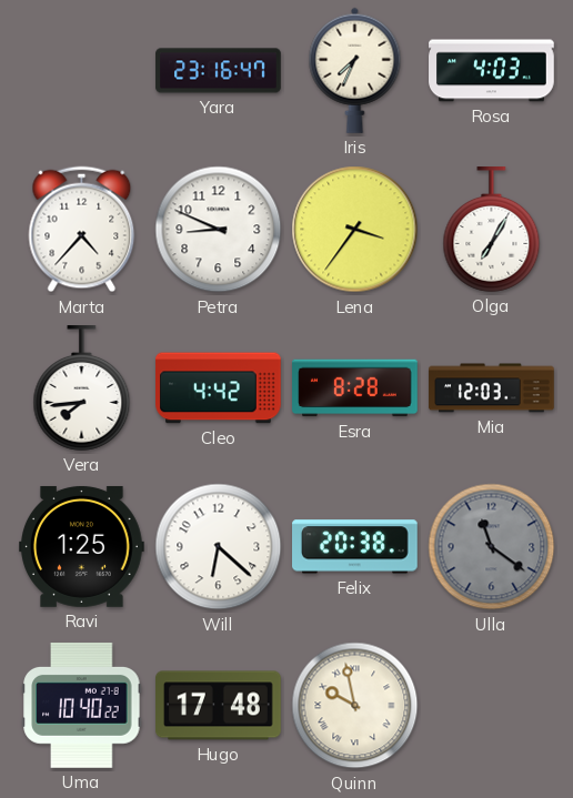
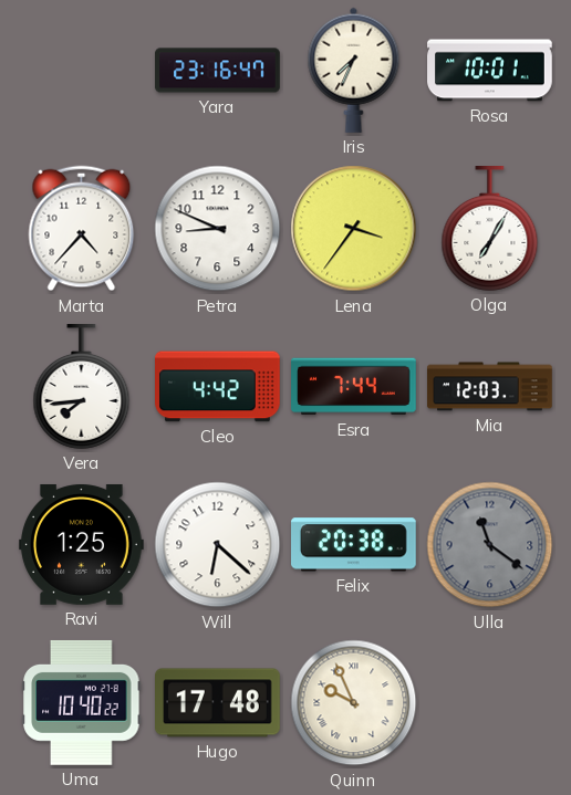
Rosa: 4:03 -> 10:01 (490, 71)
Esra: 8:28 -> 7:44 (354, 387)
Quinn: 9:58 -> 9:56 (354, 703)
